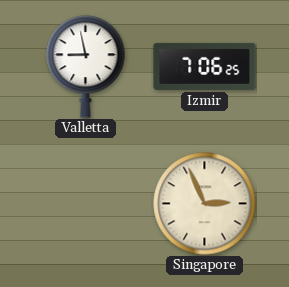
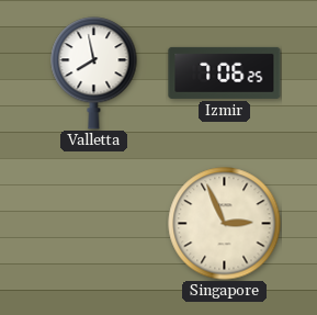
Valletta: 8:58 -> 7:58 (94, 74)
